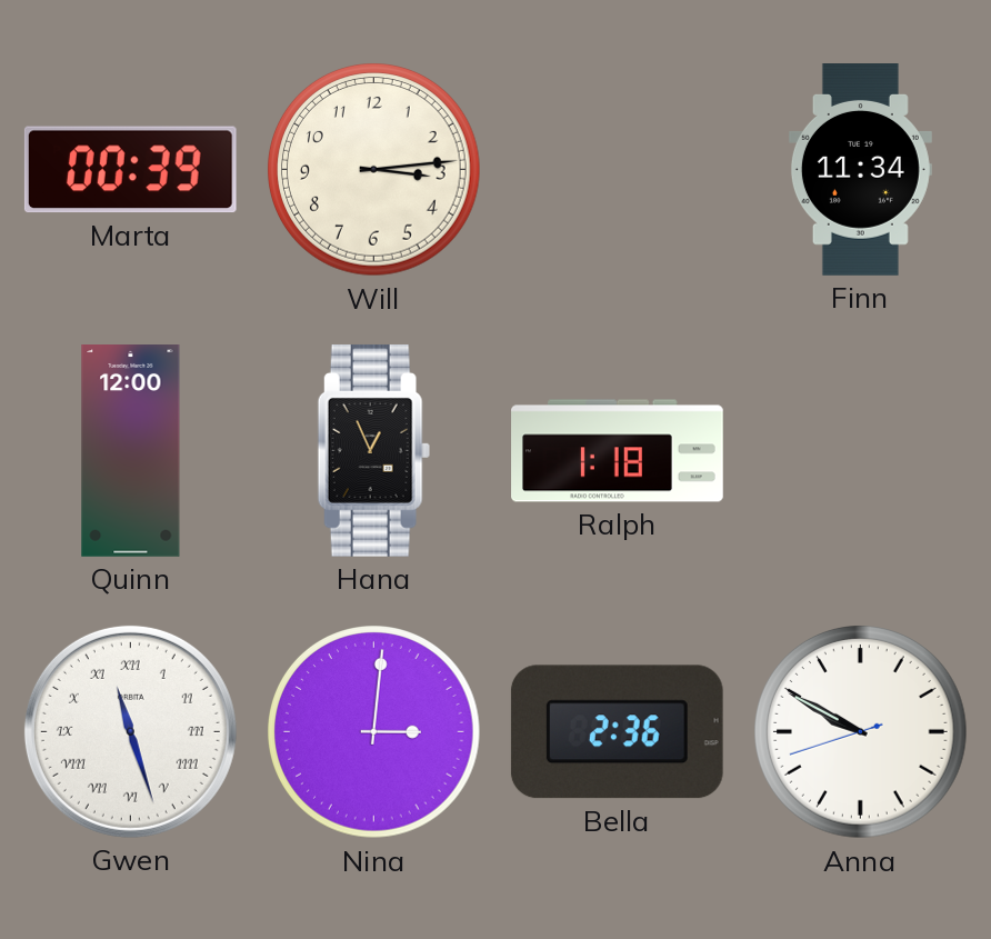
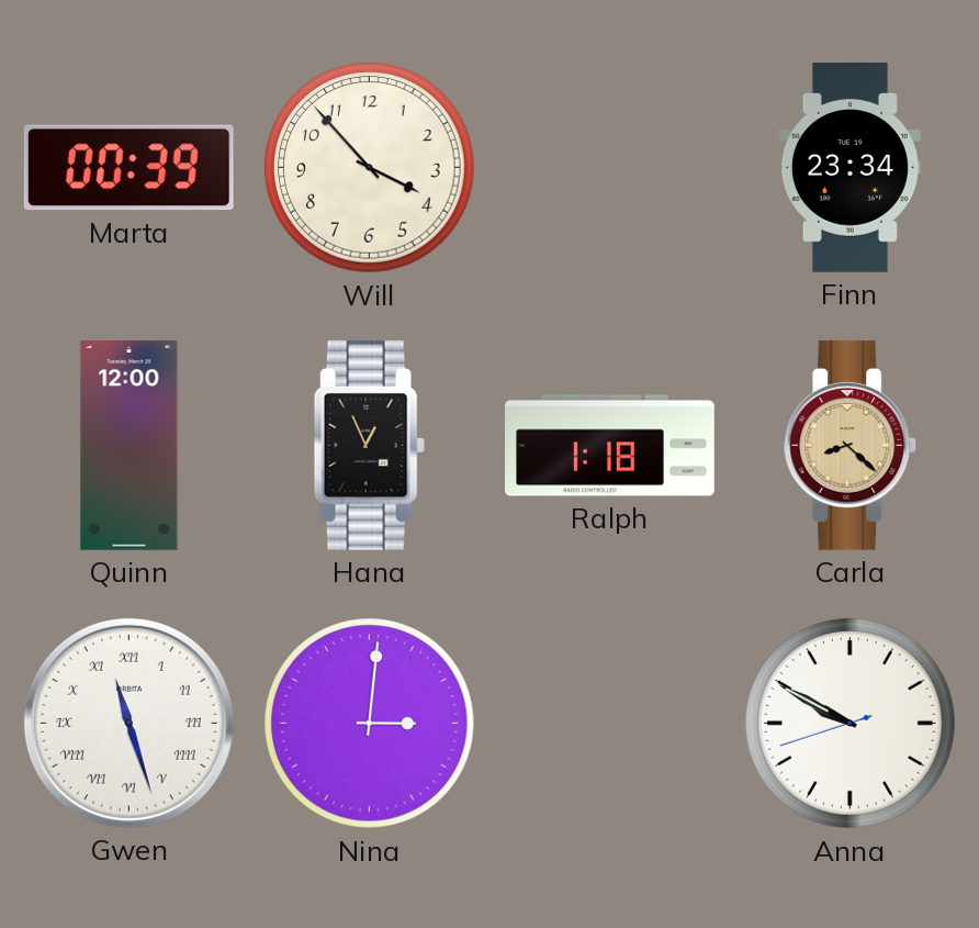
Will: 3:14 -> 3:53 (370, 168)
Finn: 11:34 -> 23:34 (849, 168)
Carla: none -> 8:22 (851, 445)
Bella: 2:36 -> none (617, 732)
